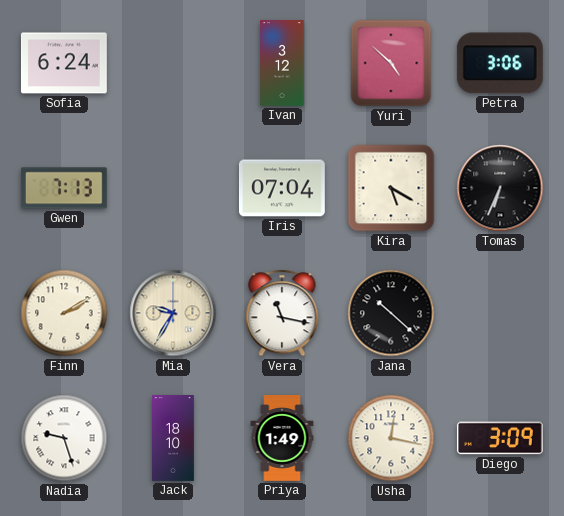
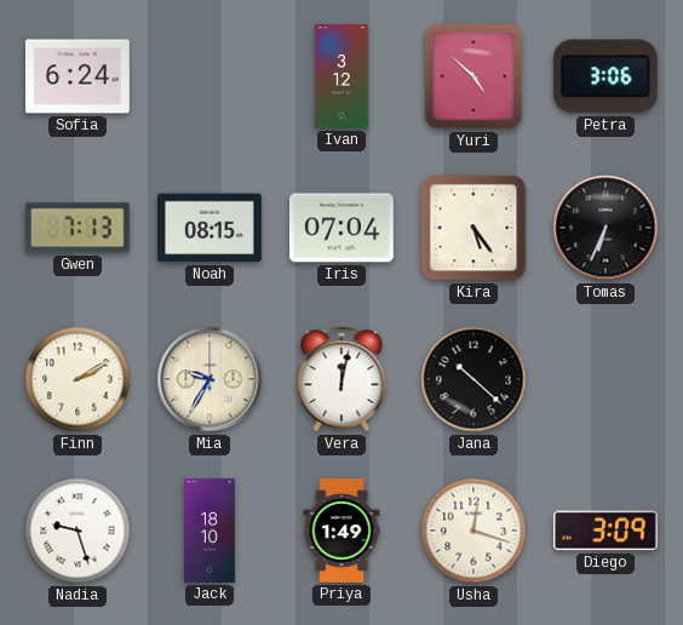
Noah: none -> 08:15 (210, 228)
Kira: 5:20 -> 5:24 (473, 228)
Vera: 11:17 -> 12:02 (342, 379)
Usha: 12:17 -> 12:18 (473, 531)
